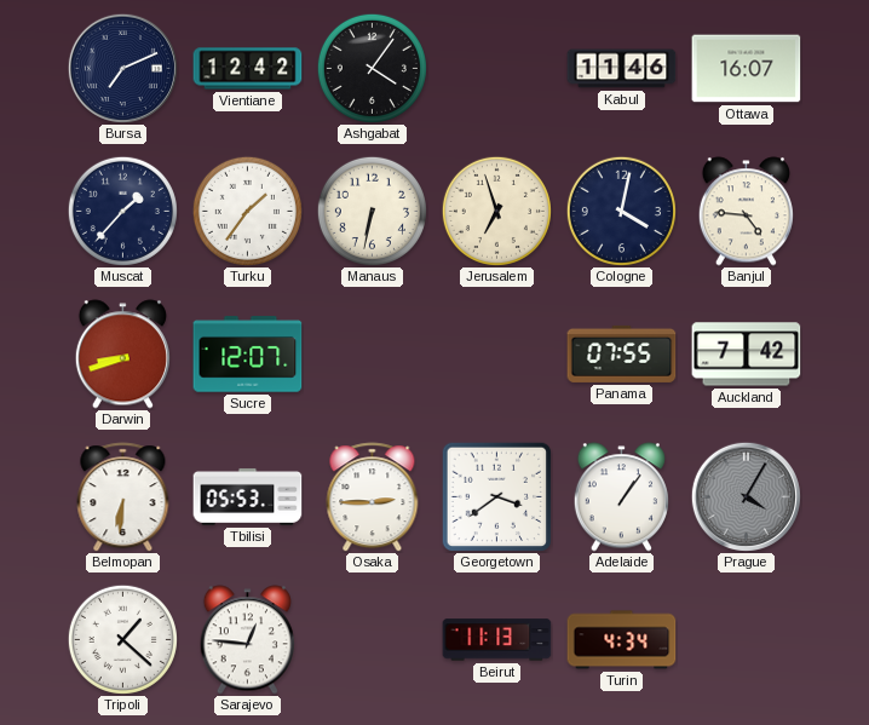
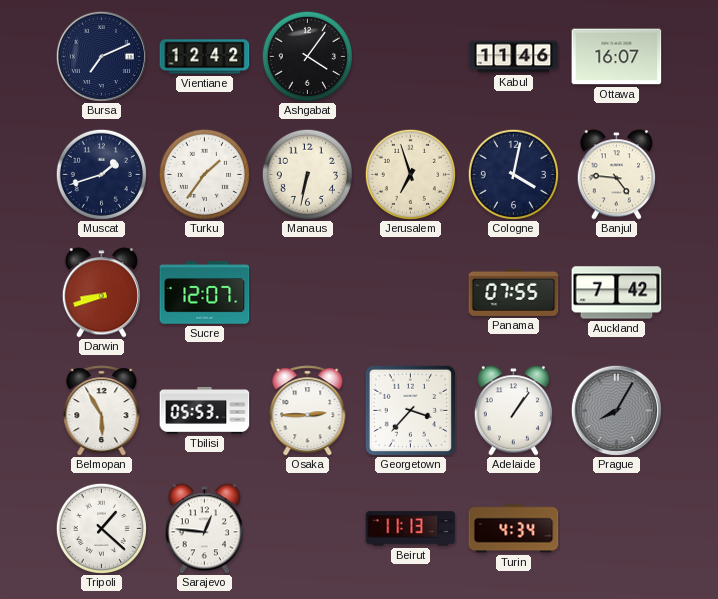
Muscat: 1:37 -> 1:42 (101, 174)
Belmopan: 6:31 -> 5:55 (102, 411)
Georgetown: 3:39 -> 3:37 (410, 410)
Prague: 4:05 -> 8:05 (616, 410)
